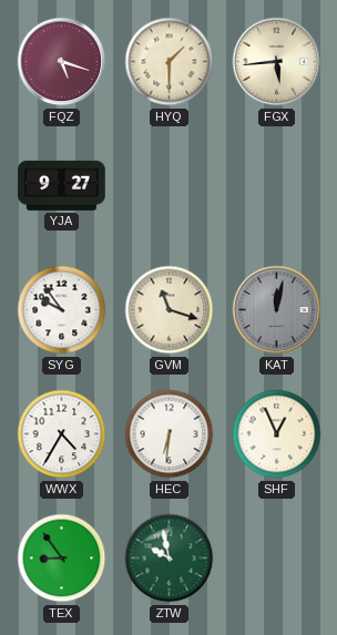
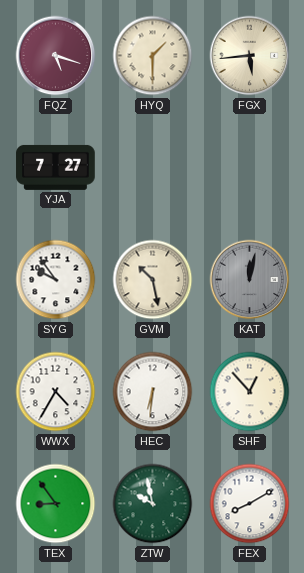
YJA: 9:27 -> 7:27 (56, 167)
GVM: 11:18 -> 10:28 (153, 280)
SHF: 12:56 -> 12:53 (250, 392)
FEX: none -> 8:10 (250, 504)
